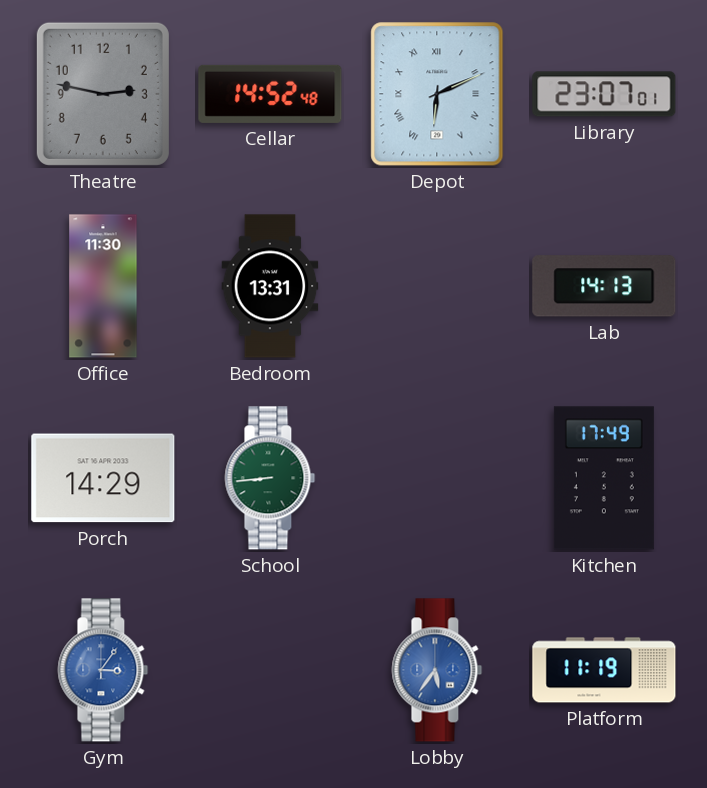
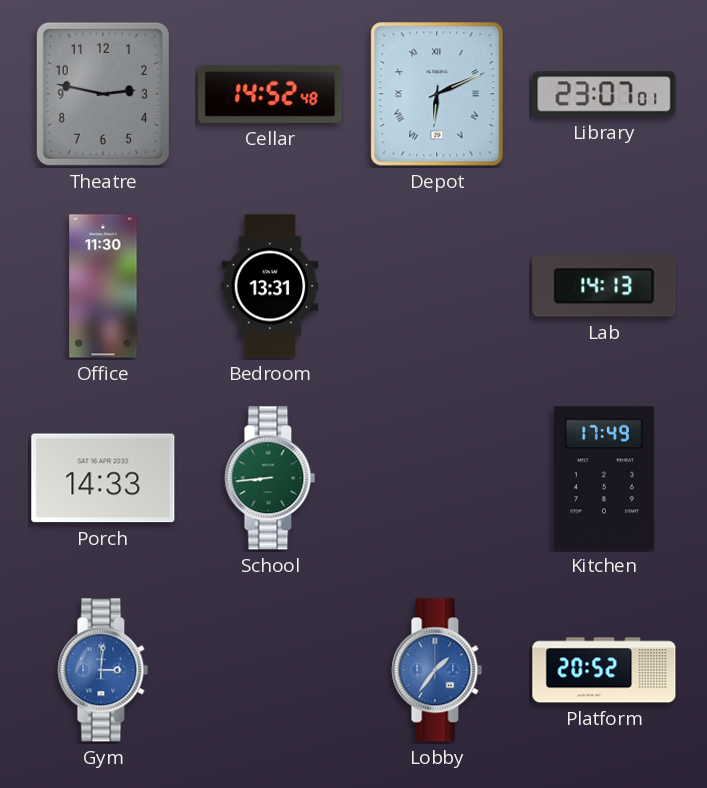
Porch: 14:29 -> 14:33 (103, 478)
Gym: 3:06 -> 3:01 (103, 670)
Lobby: 5:36 -> 1:36 (437, 670)
Platform: 11:19 -> 20:52 (604, 670)
